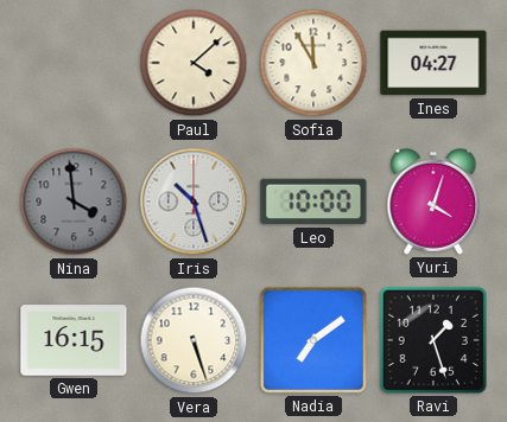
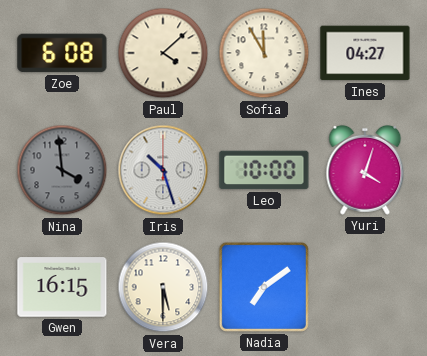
Zoe: none -> 6:08 (62, 53)
Vera: 5:27 -> 5:30 (163, 287)
Ravi: 1:27 -> none (433, 340)
